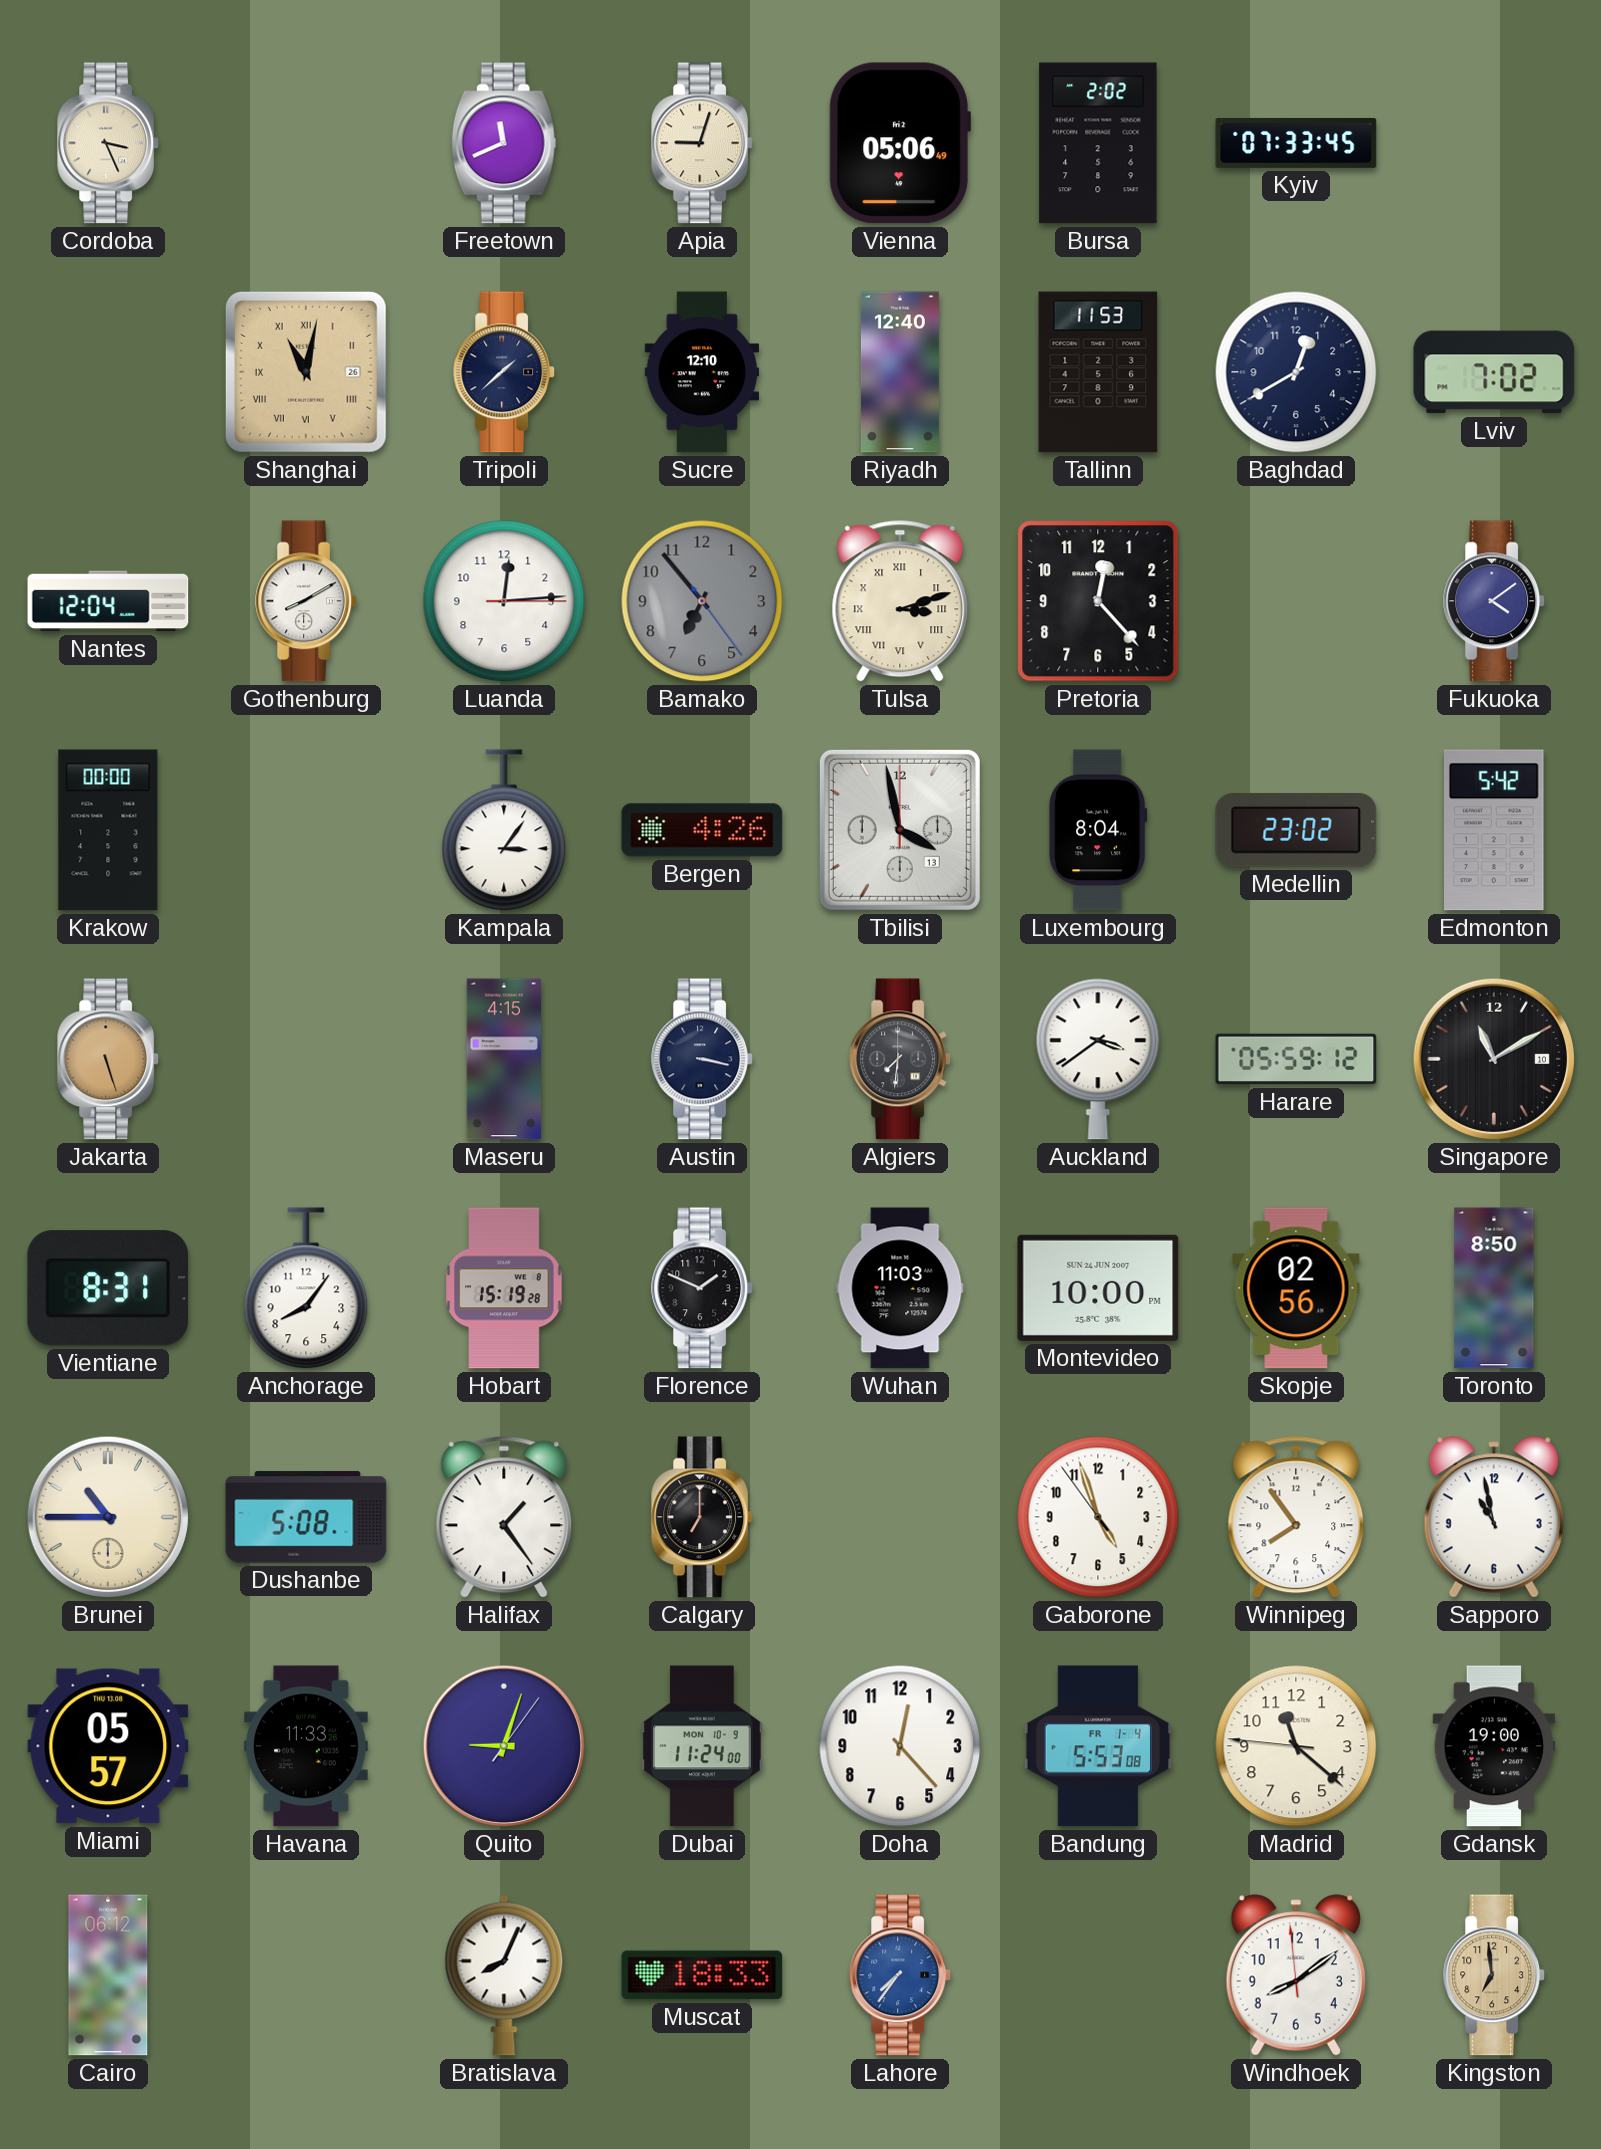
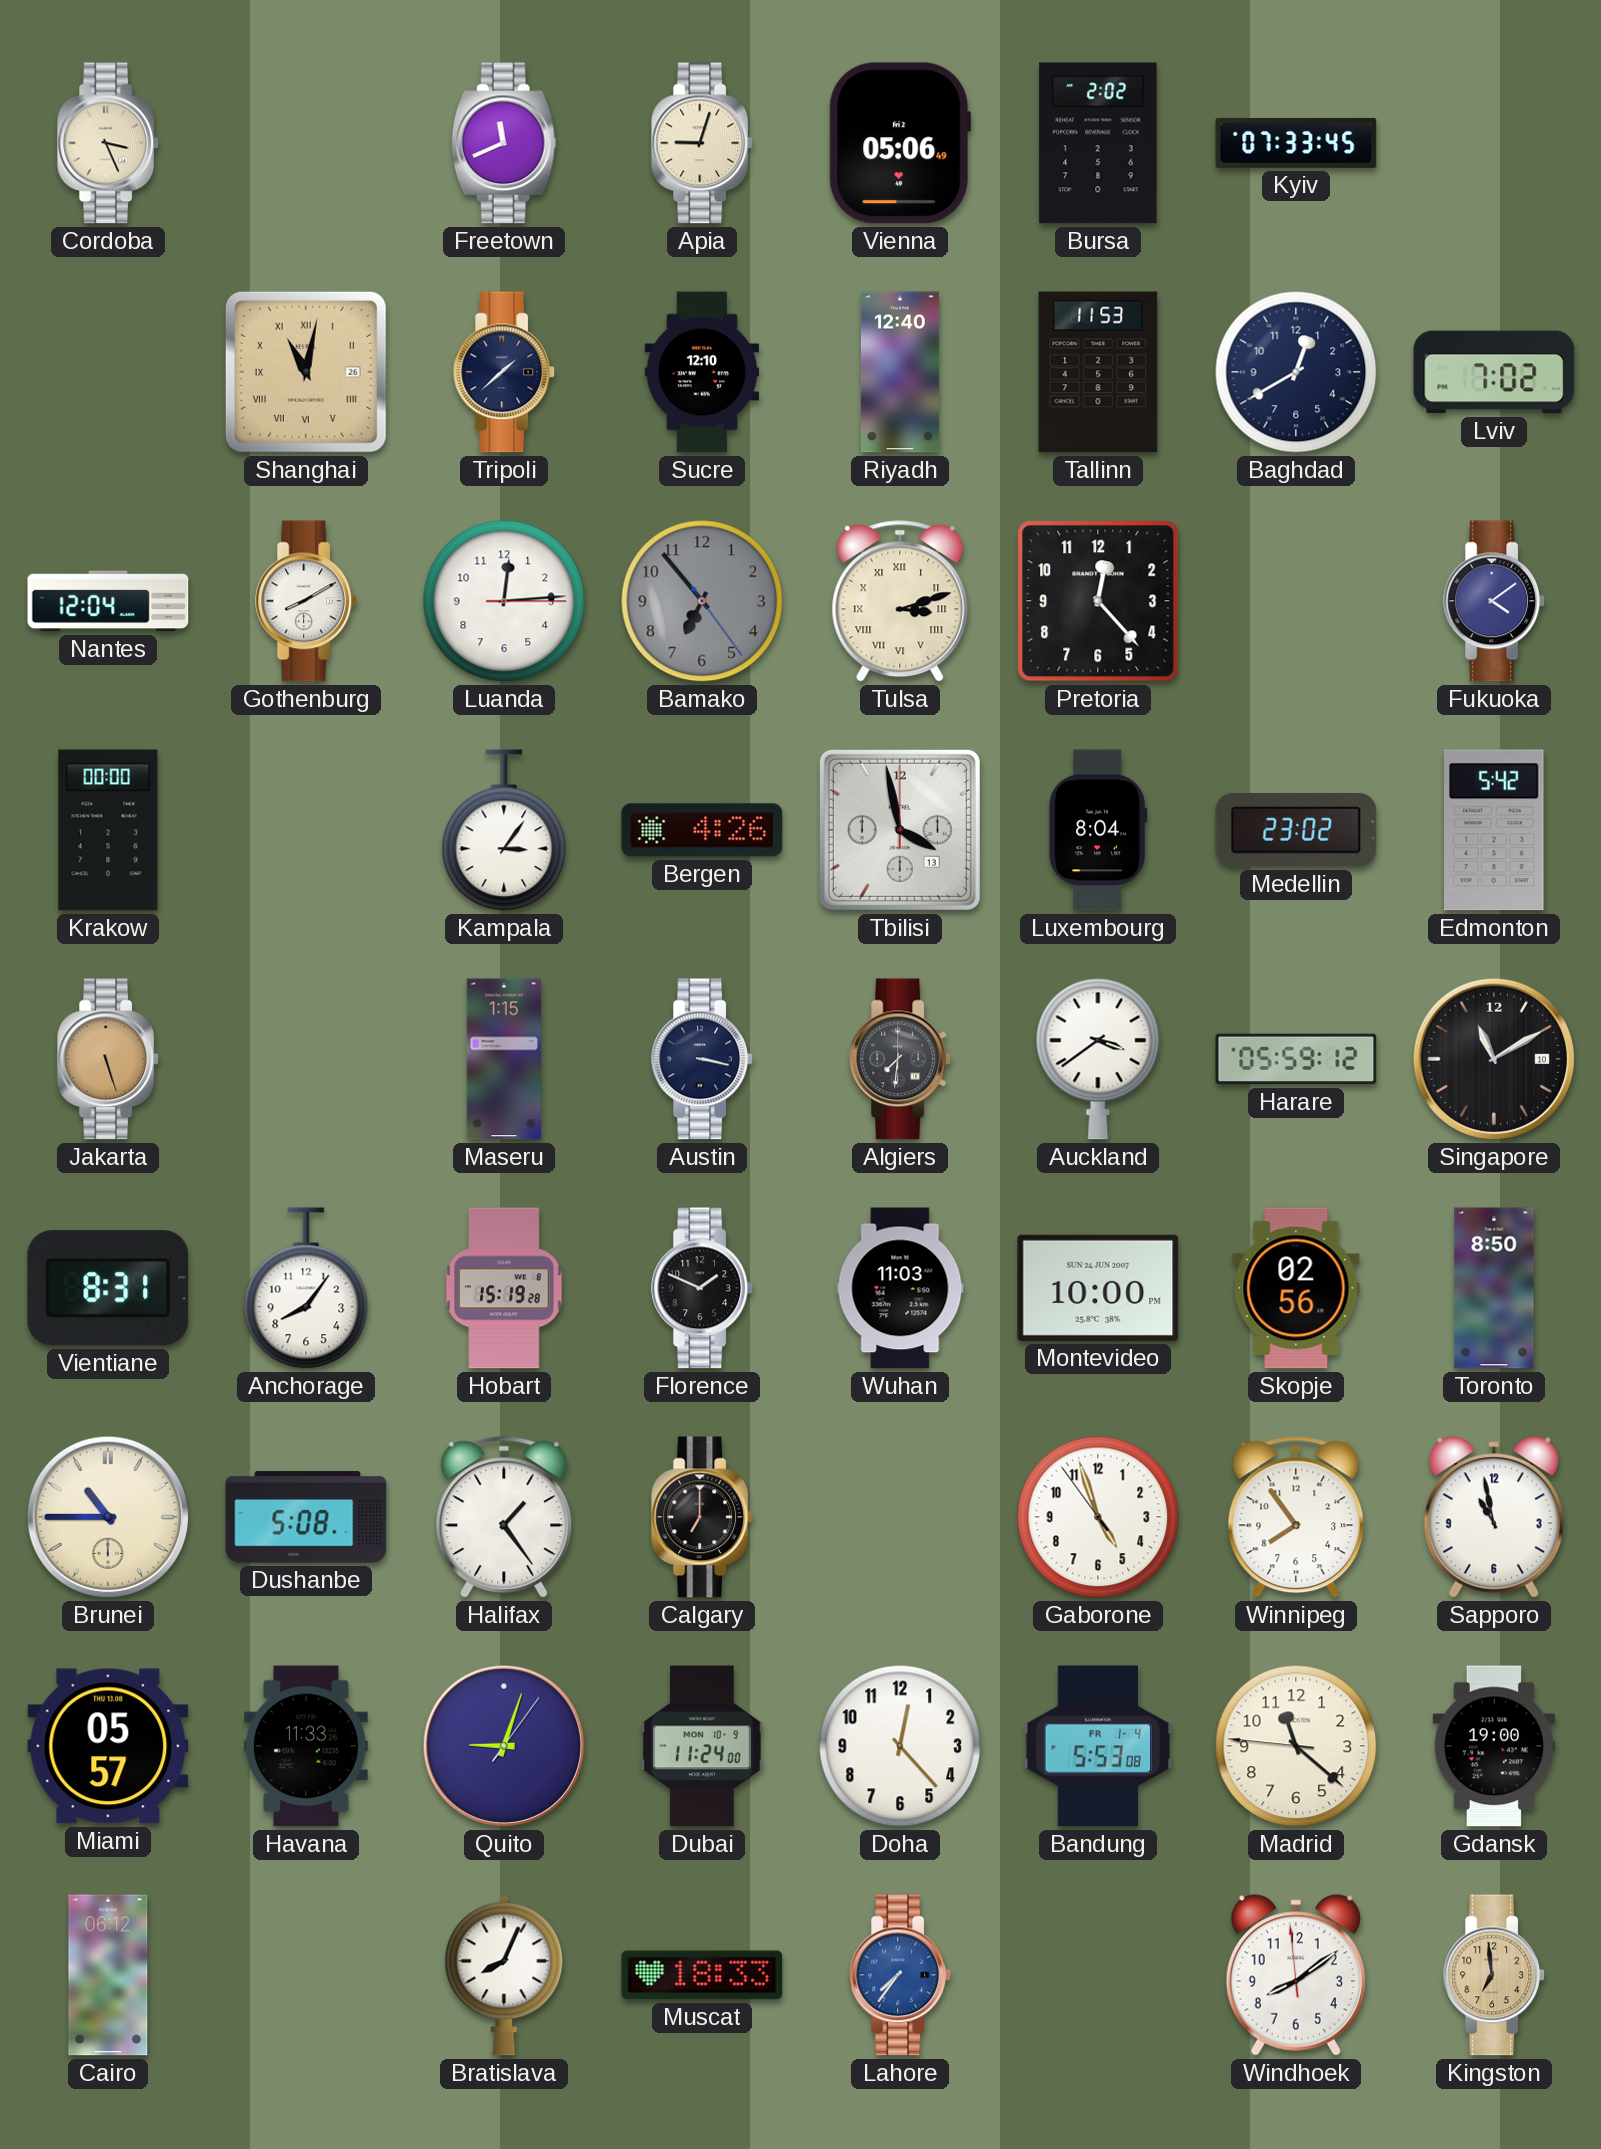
Maseru: 4:15 -> 1:15 (504, 1059)
